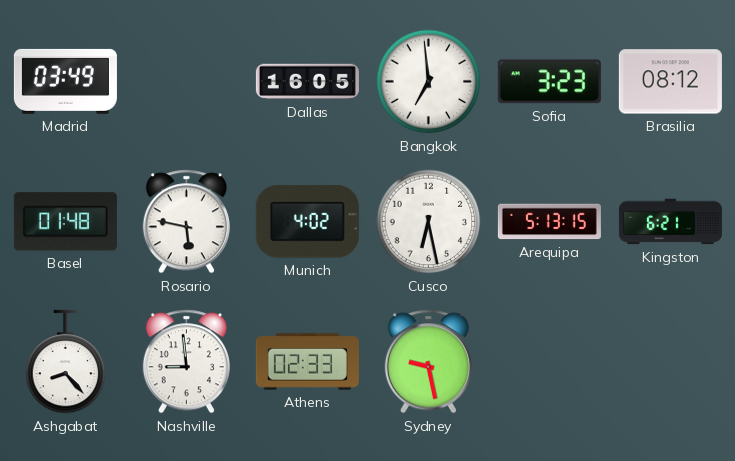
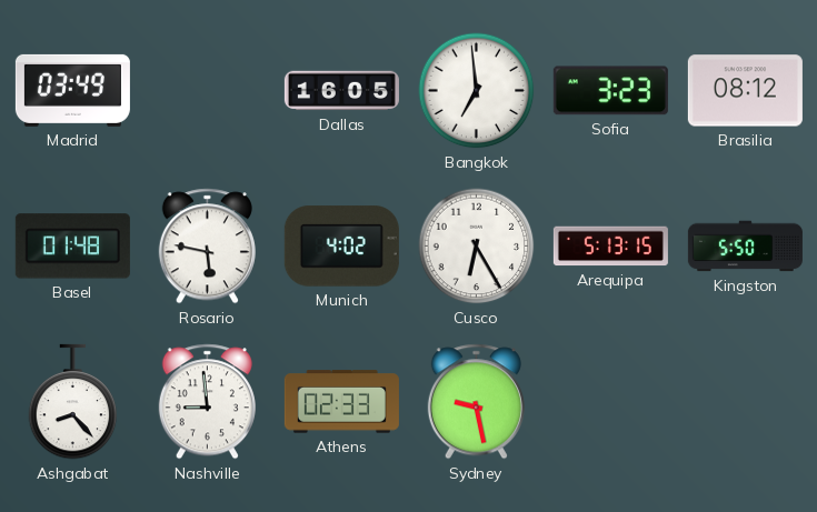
Cusco: 6:28 -> 6:25 (477, 247)
Kingston: 6:21 -> 5:50 (745, 247)
